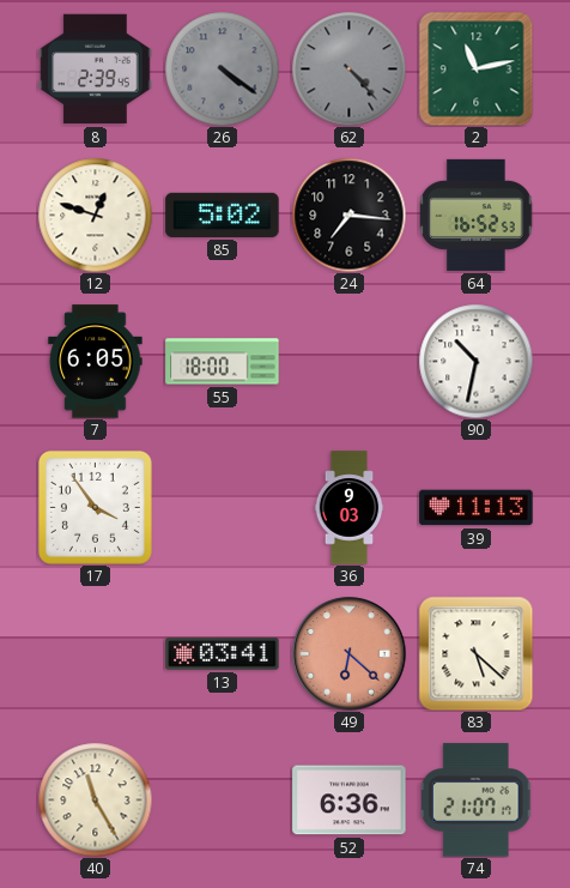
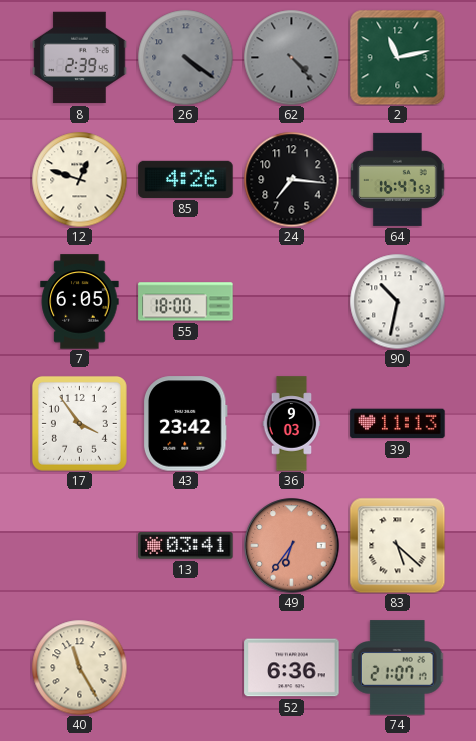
85: 5:02 -> 4:26 (186, 179)
64: 16:52 -> 16:47 (398, 179)
43: none -> 23:42 (185, 424)
49: 6:22 -> 6:36 (292, 546)
